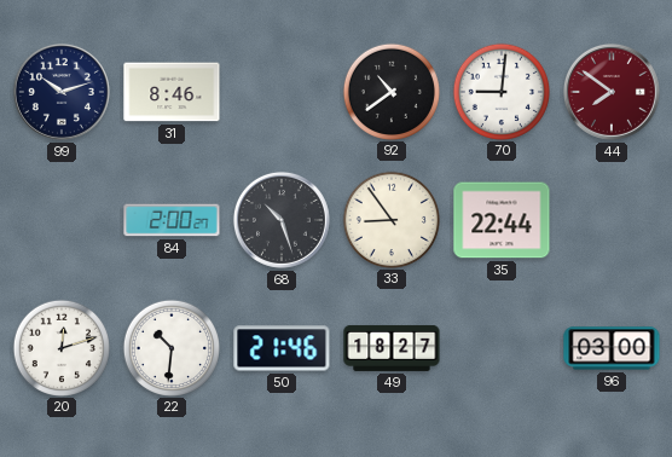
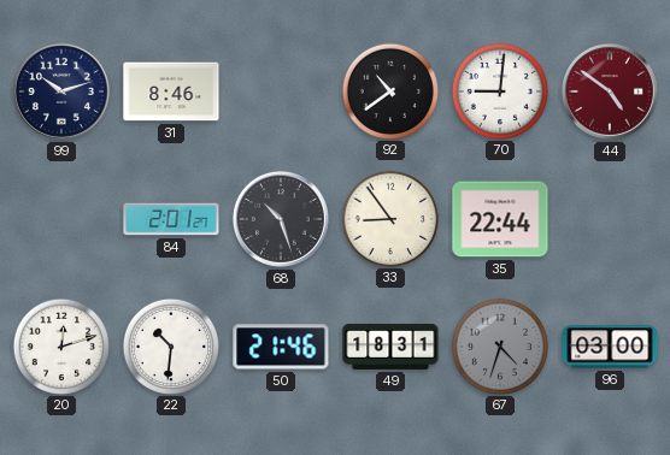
44: 7:51 -> 4:51 (610, 91)
84: 2:00 -> 2:01 (171, 219)
49: 18:27 -> 18:31 (390, 347)
67: none -> 4:33 (499, 345)
